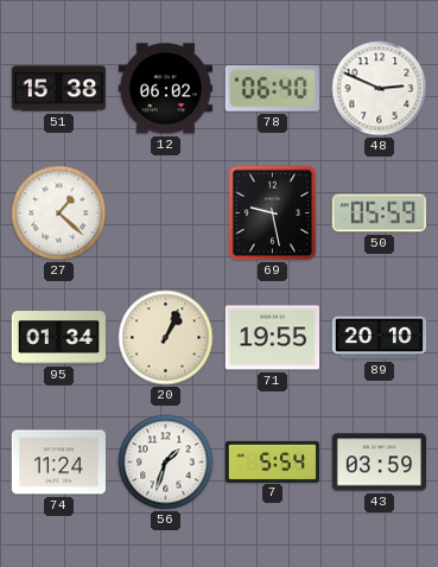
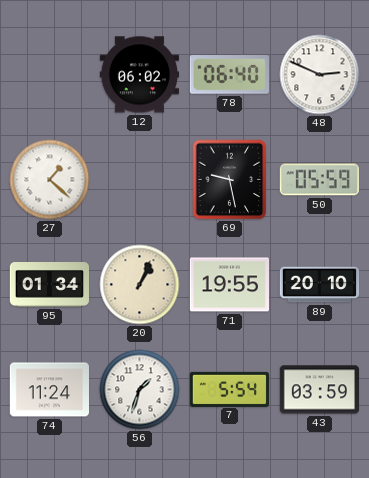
51: 15:38 -> none (59, 89)
